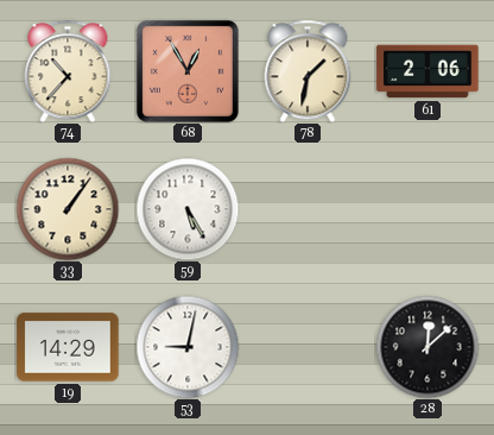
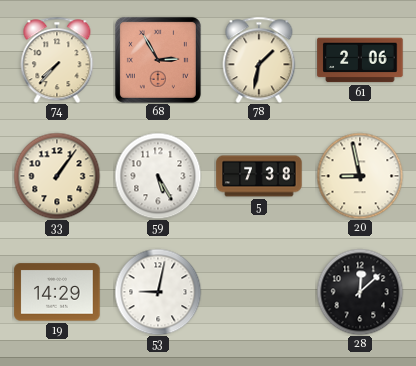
74: 10:37 -> 7:37 (57, 60)
68: 12:55 -> 2:55 (158, 60)
5: none -> 7:38 (259, 176)
20: none -> 8:58 (360, 176)
